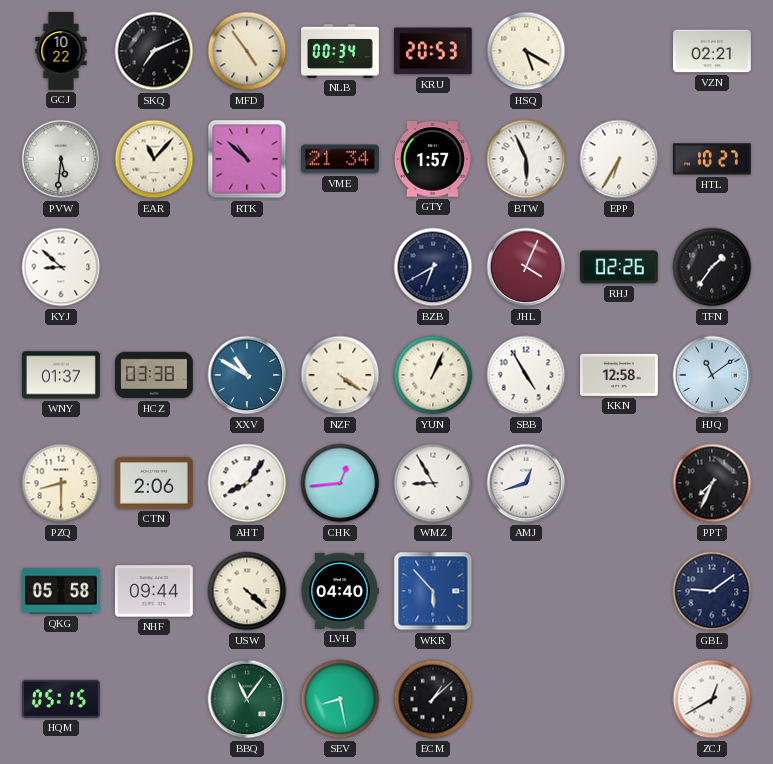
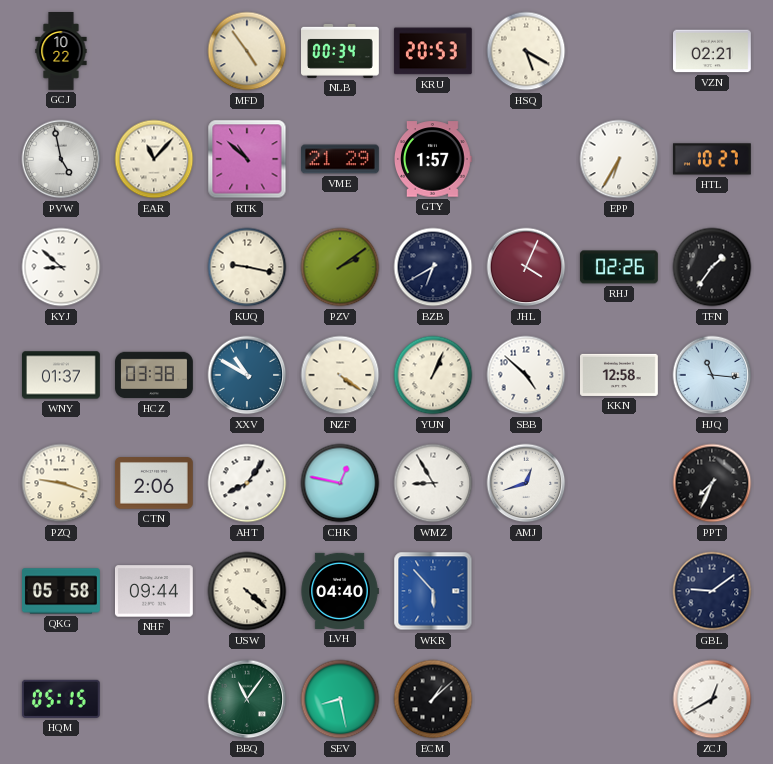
SKQ: 7:11 -> none (154, 51)
PVW: 5:31 -> 4:58 (61, 159)
VME: 21:34 -> 21:29 (341, 159)
BTW: 5:56 -> none (526, 159)
KUQ: none -> 9:17 (247, 267)
PZV: none -> 2:09 (340, 267)
SBB: 4:55 -> 4:52 (526, 375)
HJQ: 11:09 -> 11:16 (712, 375)
PZQ: 8:30 -> 9:18 (61, 483)
CHK: 12:44 -> 12:47 (340, 483)
